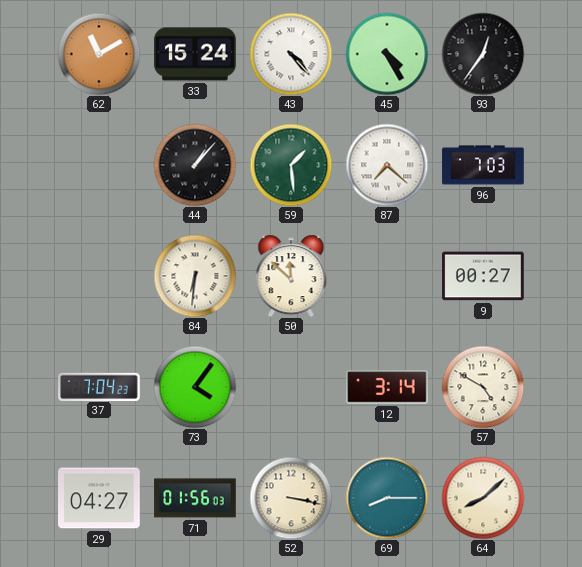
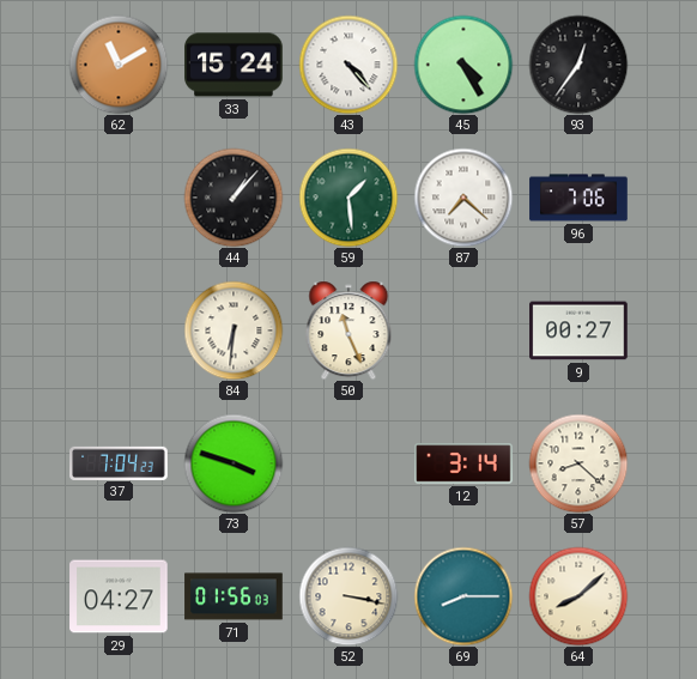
96: 7:03 -> 7:06 (578, 198)
50: 11:52 -> 11:26 (348, 331)
73: 4:06 -> 3:48 (234, 463)
57: 4:50 -> 8:22 (578, 463)
